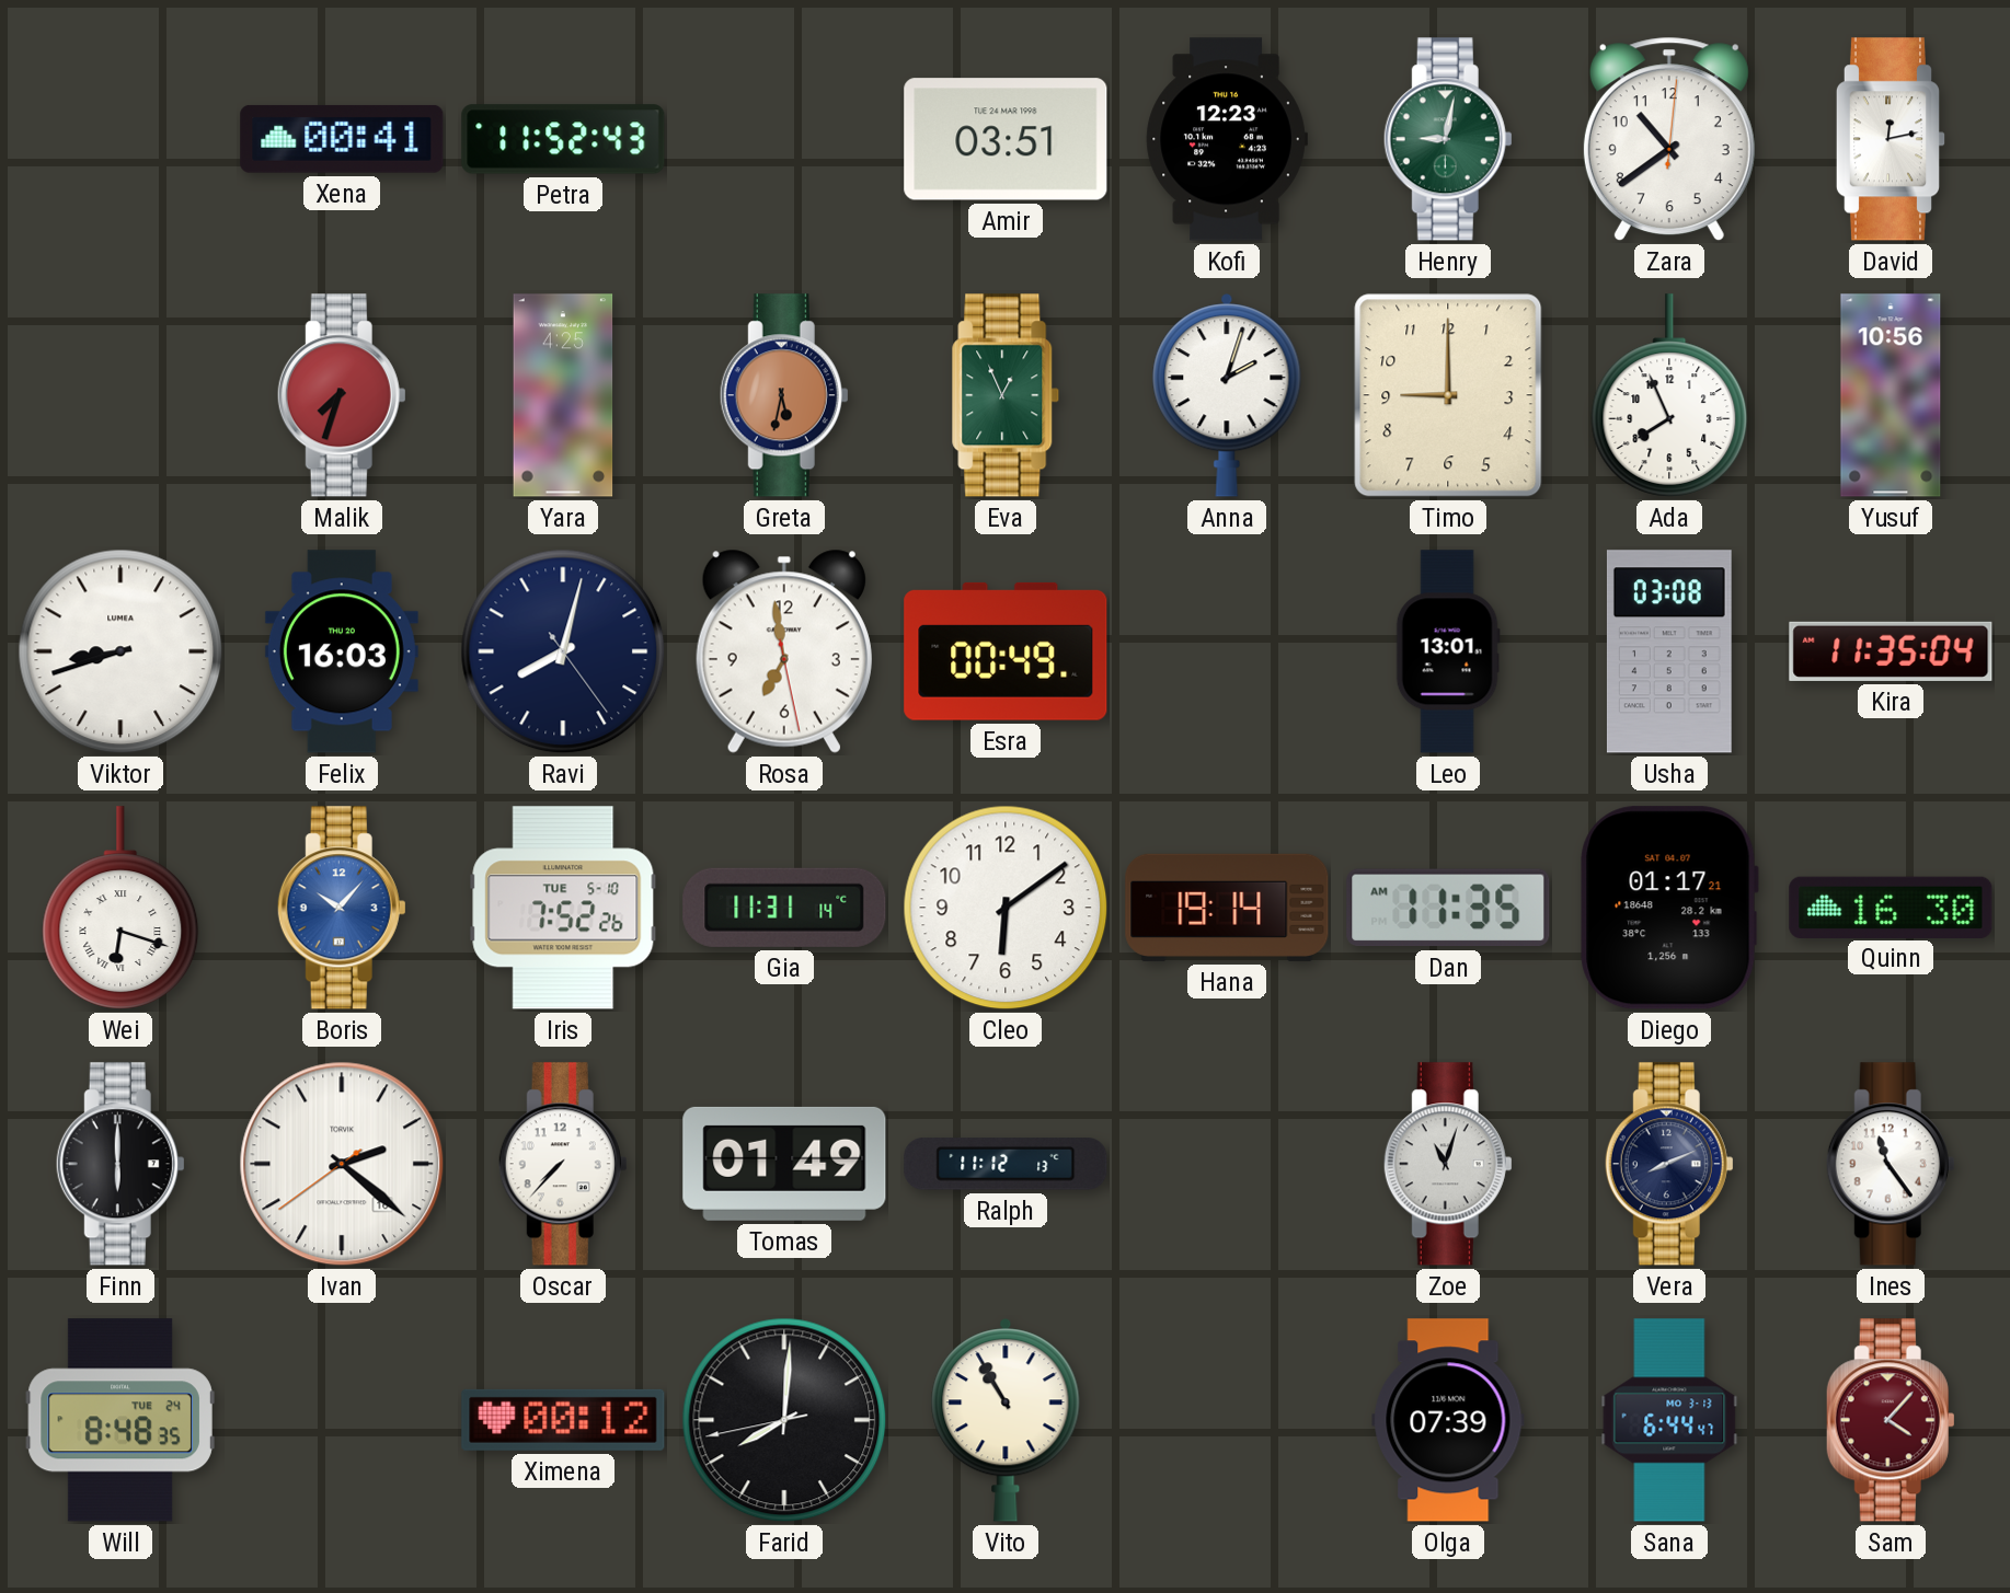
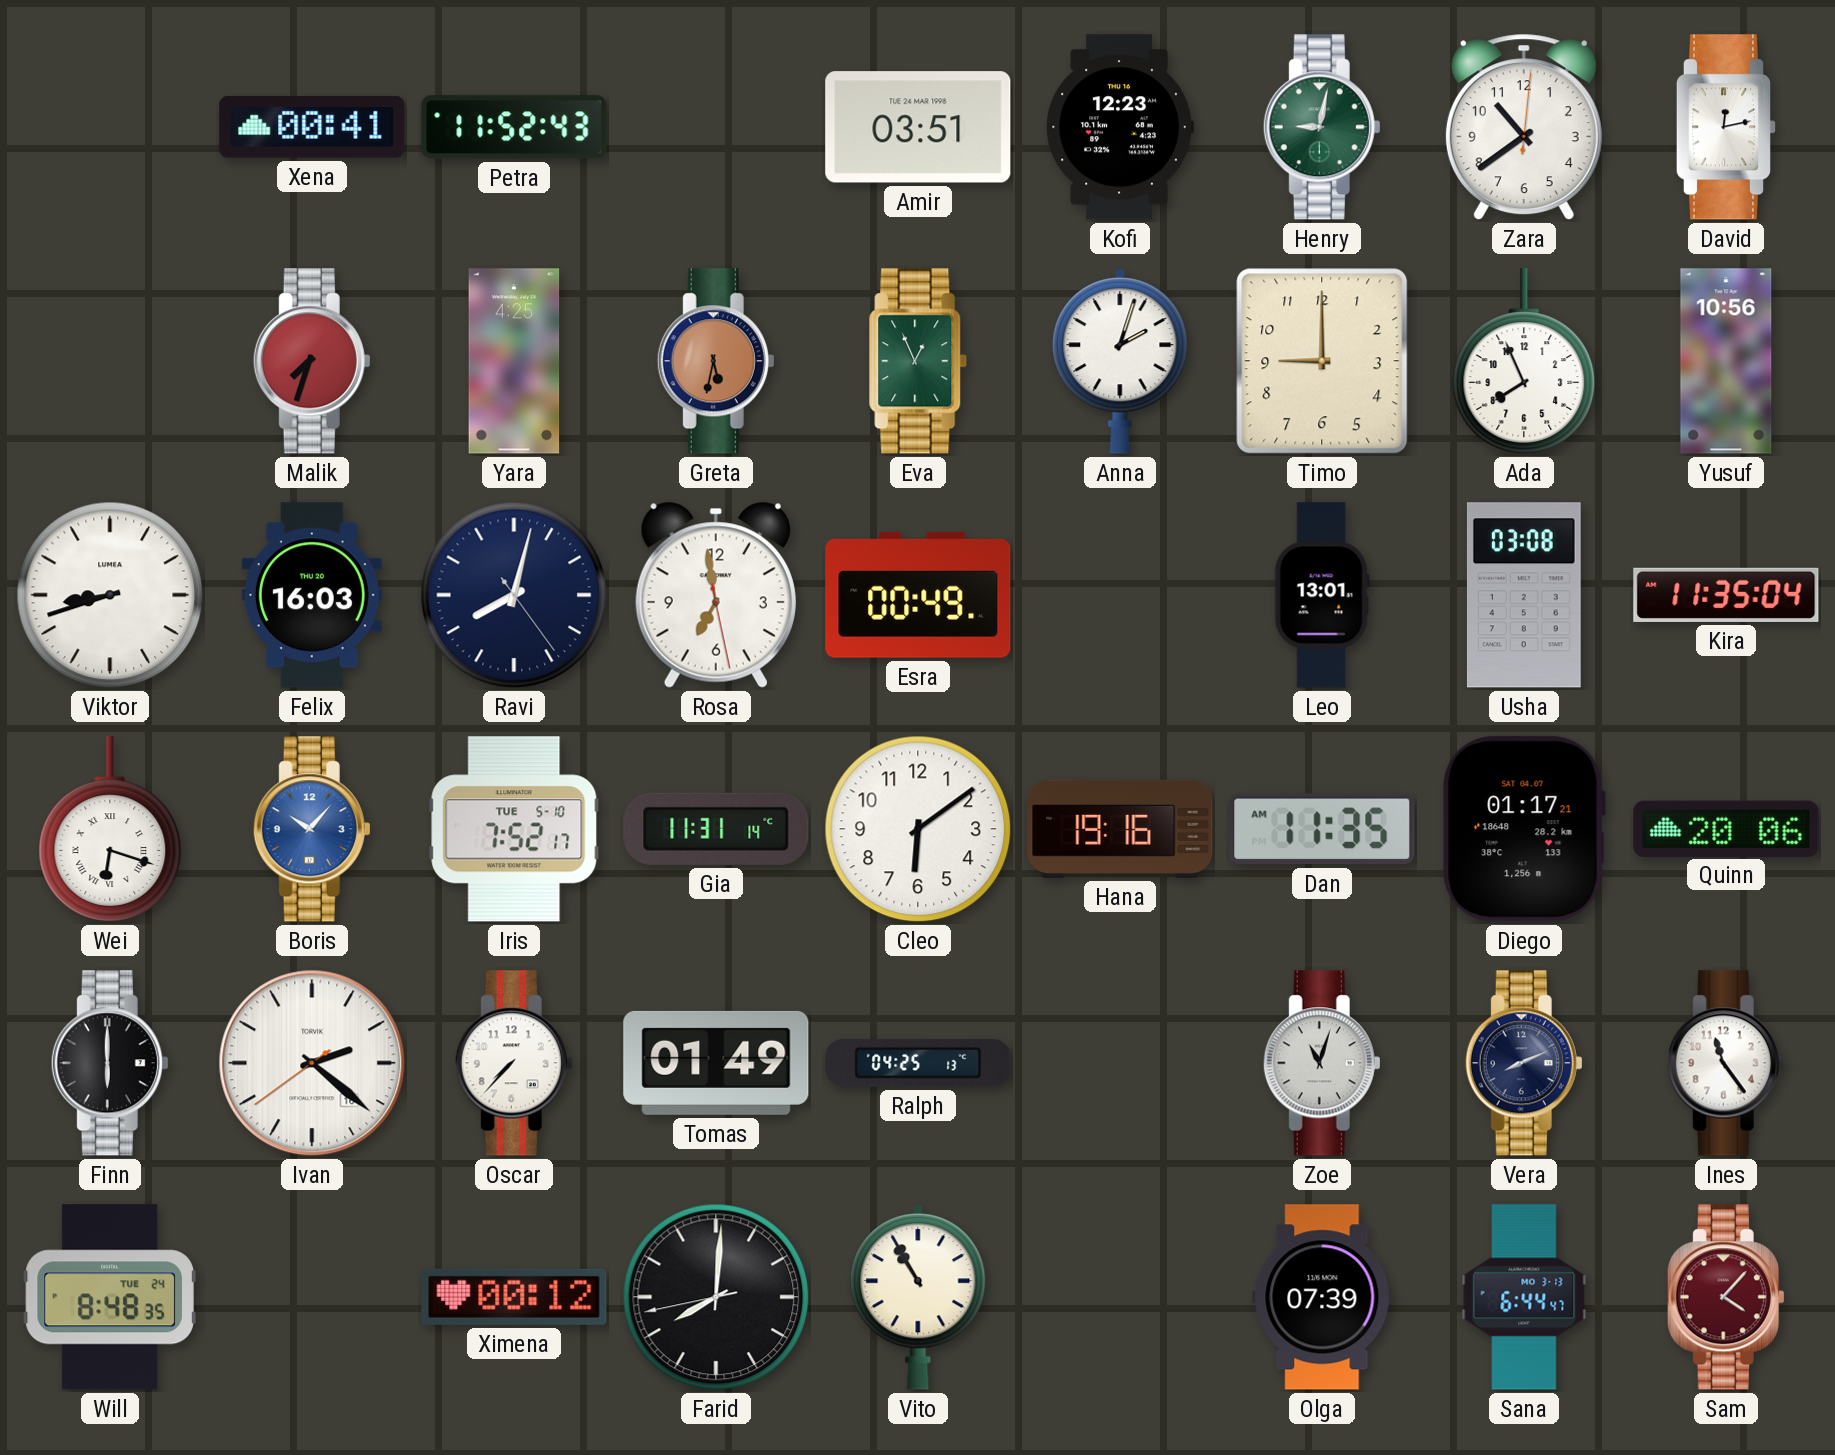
Iris: 7:52:26 -> 7:52:17 (514, 829)
Hana: 19:14 -> 19:16 (1120, 829)
Quinn: 16:30 -> 20:06 (1726, 828)
Ralph: 11:12 -> 04:25 (918, 1063)
